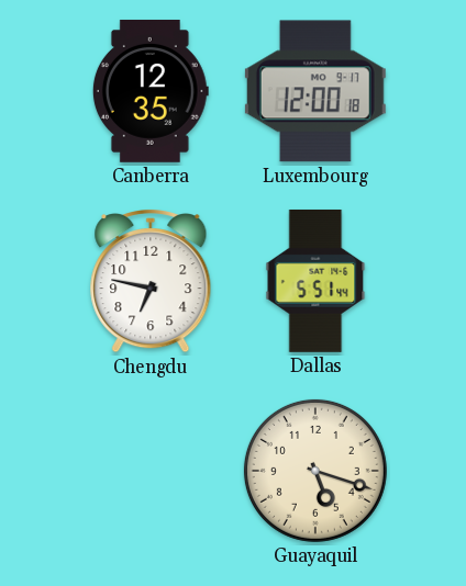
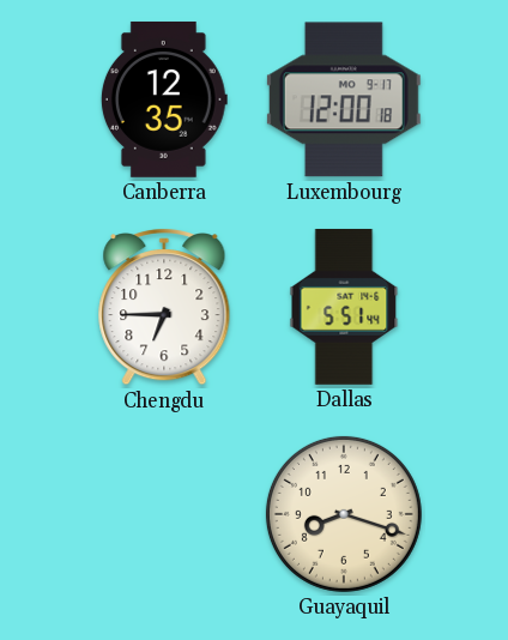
Chengdu: 6:47 -> 6:45 (164, 307)
Guayaquil: 5:18 -> 8:18 (344, 514)
